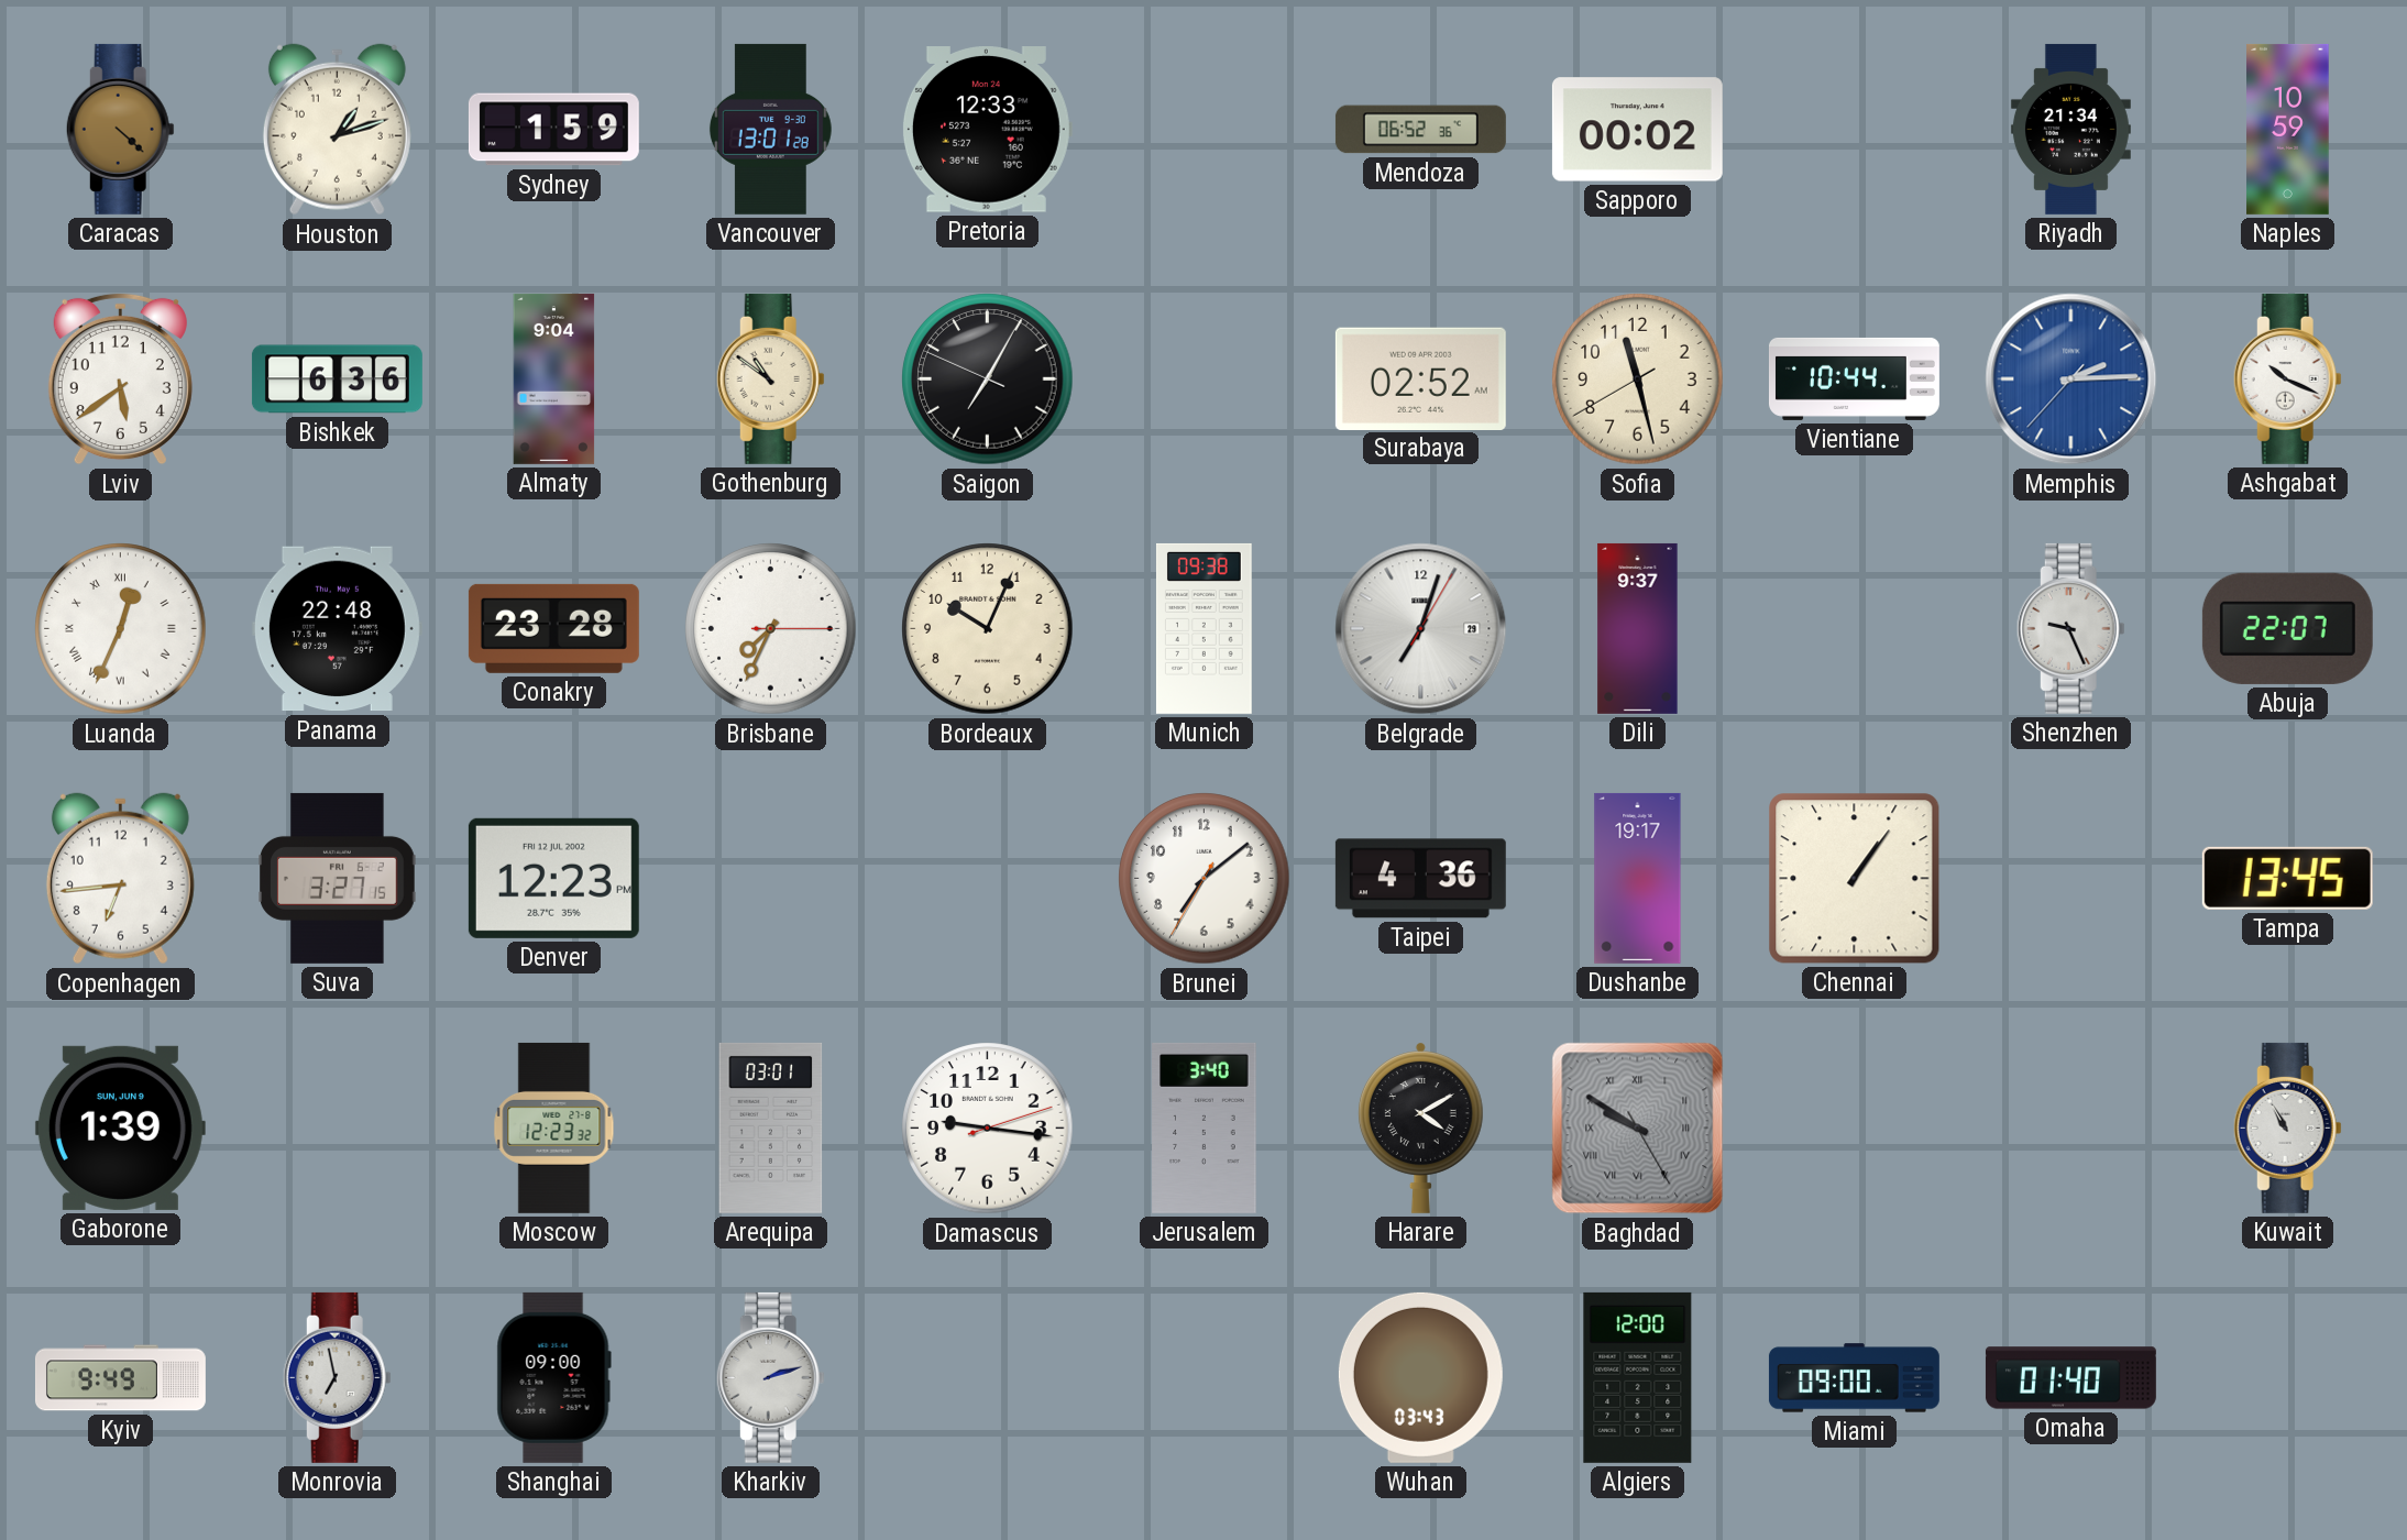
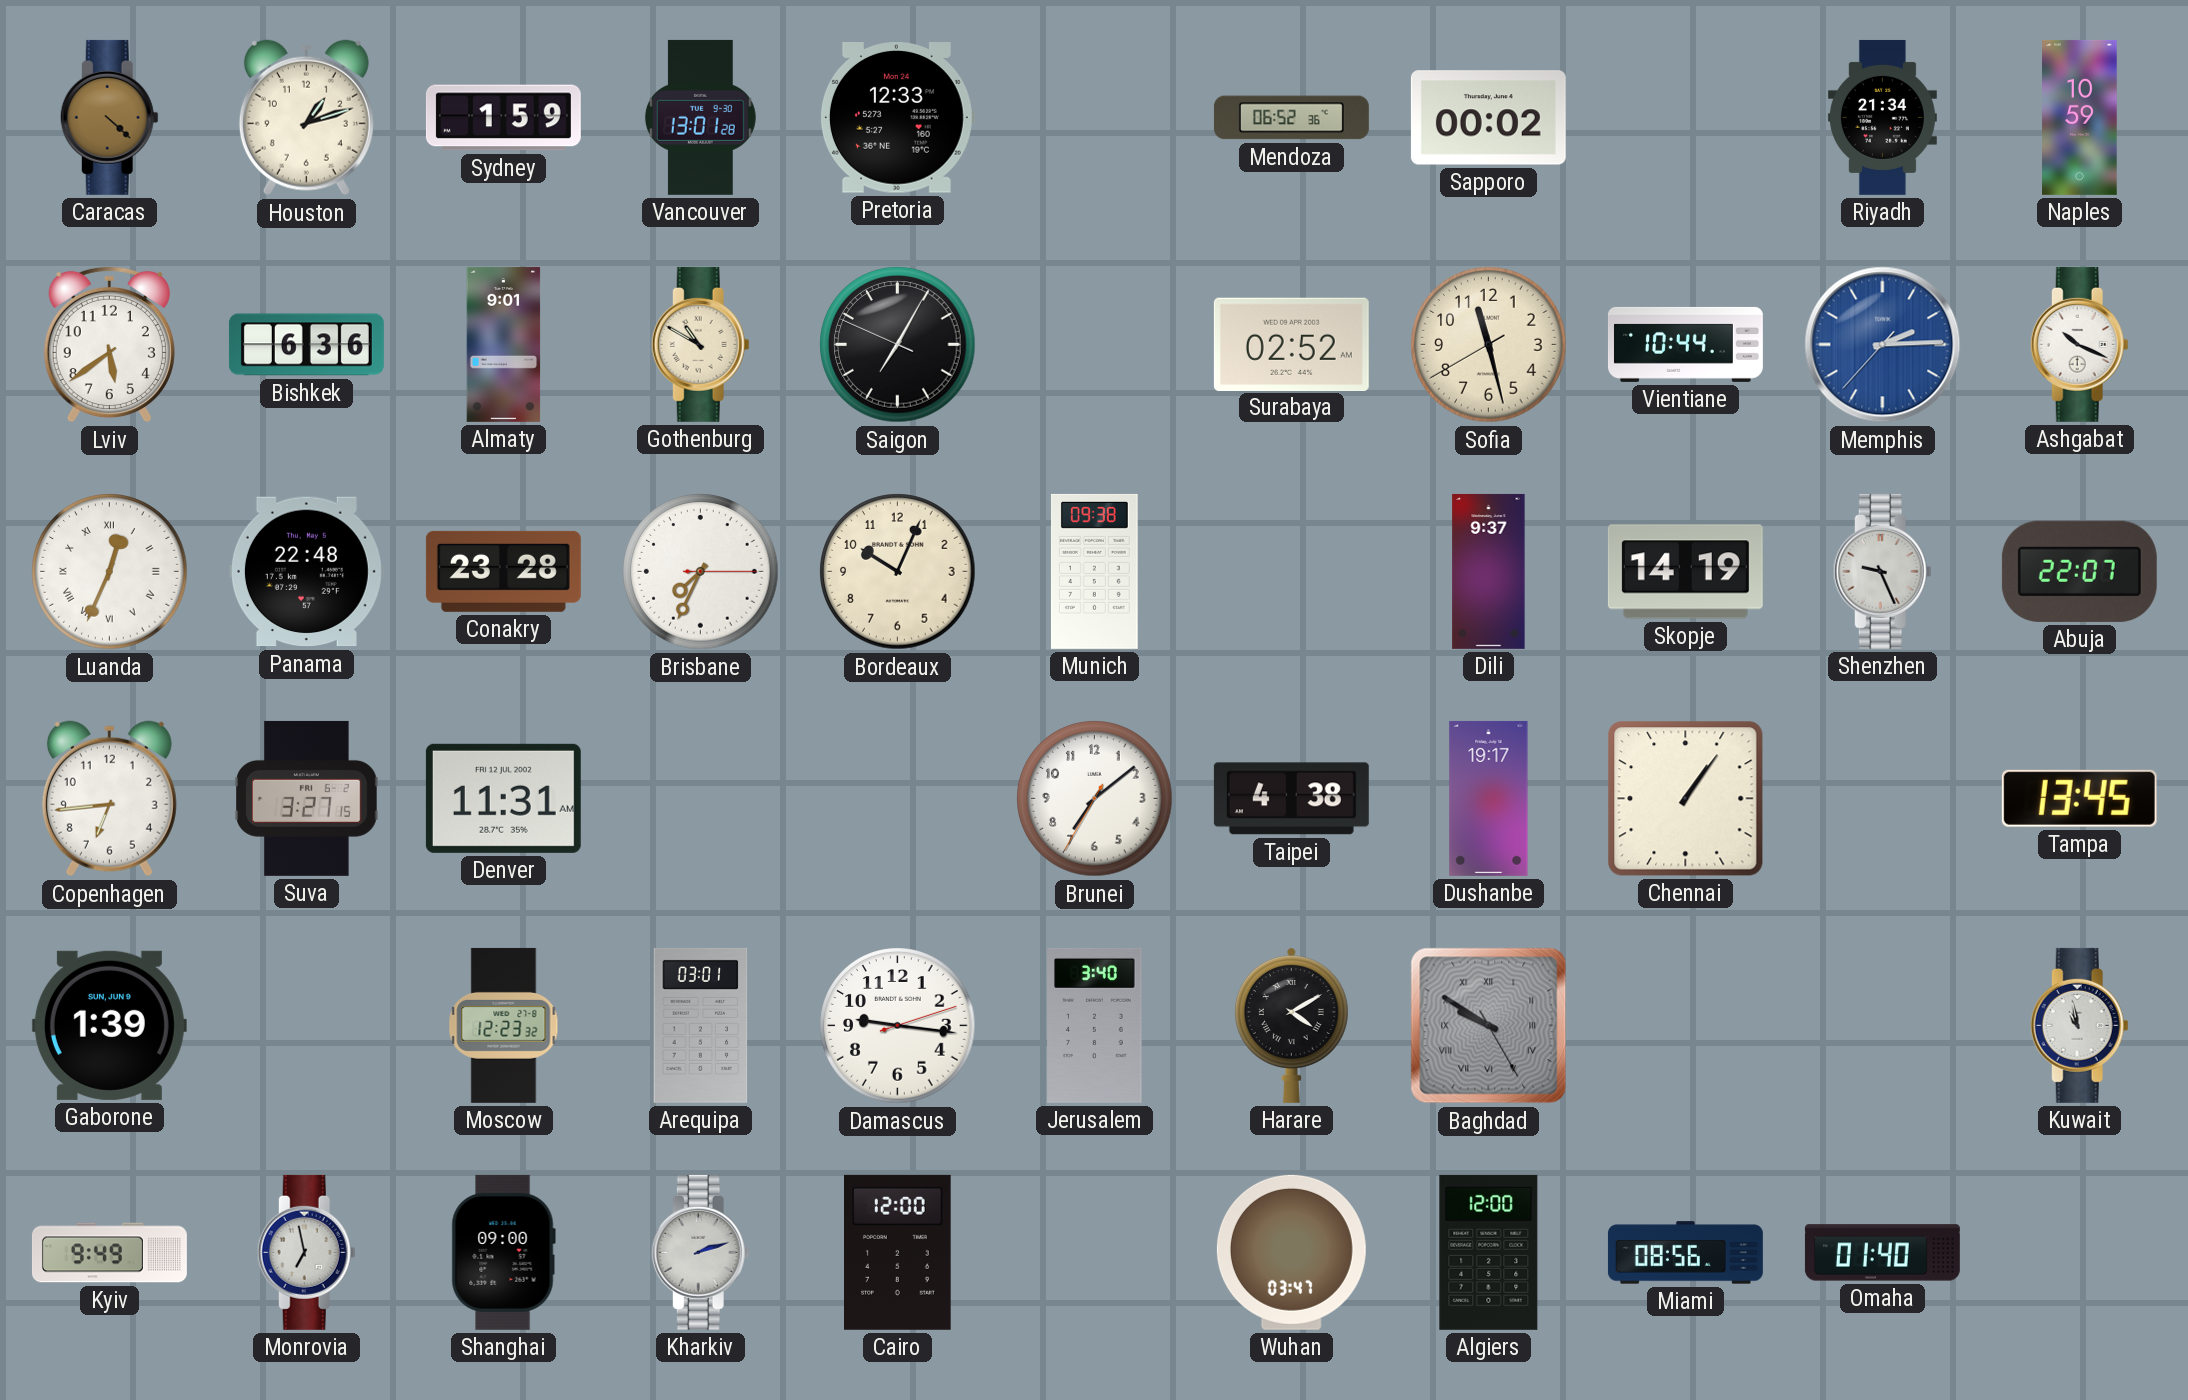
Almaty: 9:04 -> 9:01 (504, 344)
Gothenburg: 10:51 -> 10:50 (700, 344)
Belgrade: 7:03 -> none (1421, 629)
Skopje: none -> 14:19 (1685, 572)
Denver: 12:23 -> 11:31 (503, 798)
Taipei: 4:36 -> 4:38 (1291, 799)
Kuwait: 10:55 -> 10:58 (2079, 1025)
Cairo: none -> 12:00 (898, 1252)
Wuhan: 03:43 -> 03:47 (1291, 1252)
Miami: 09:00 -> 08:56 (1685, 1253)
